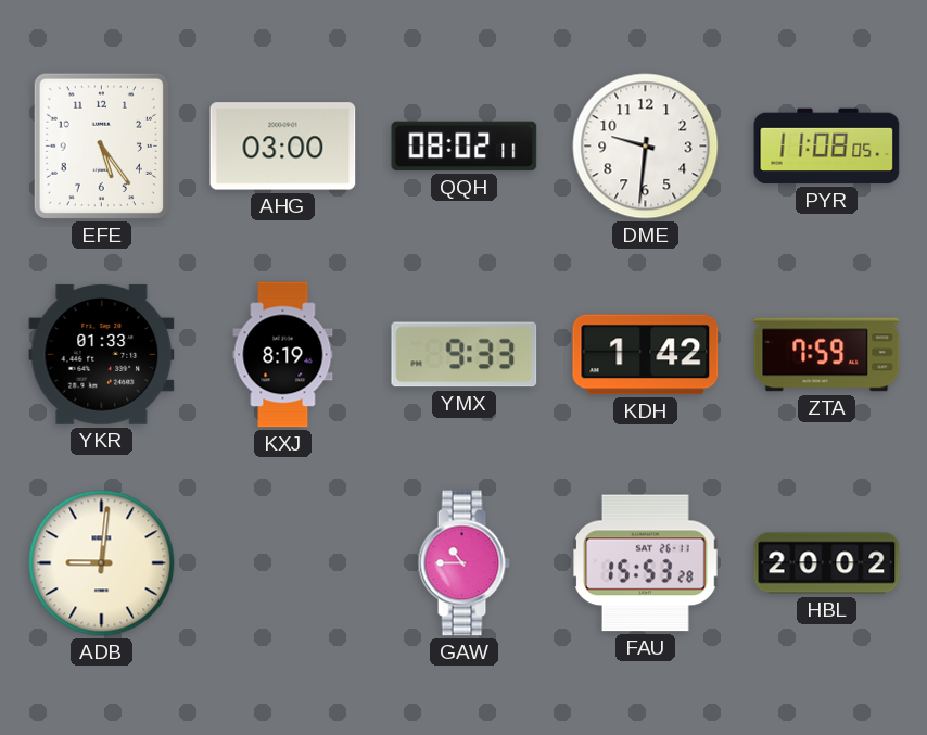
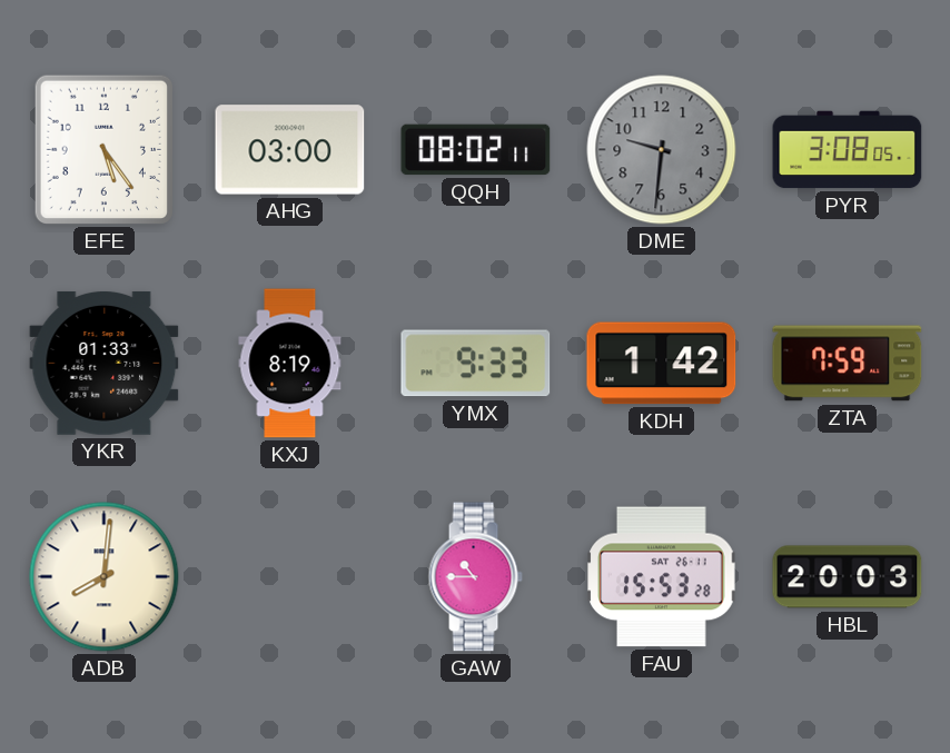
DME dial: white -> grey (662, 150)
PYR: 11:08 -> 3:08 (848, 150)
ADB: 9:01 -> 8:01 (105, 577)
HBL: 20:02 -> 20:03 (848, 577)
